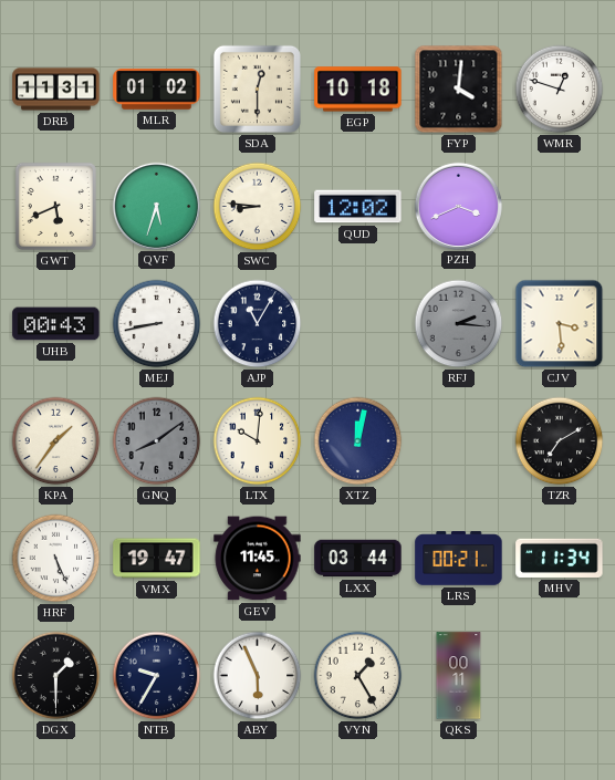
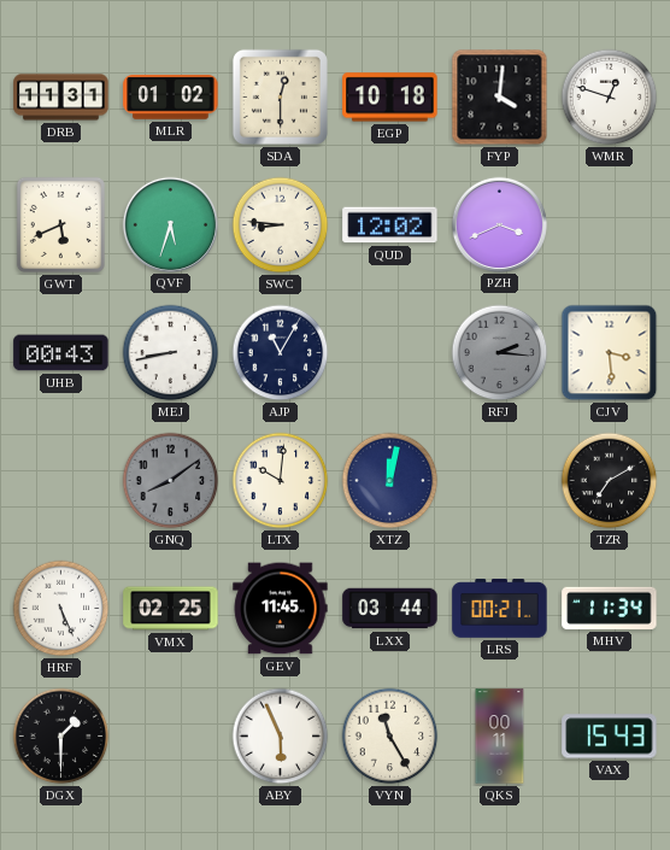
KPA: 1:36 -> none (56, 441)
VMX: 19:47 -> 02:25 (171, 609)
NTB: 9:35 -> none (157, 676)
VYN: 1:25 -> 11:25 (390, 737)
VAX: none -> 15:43 (610, 737)
